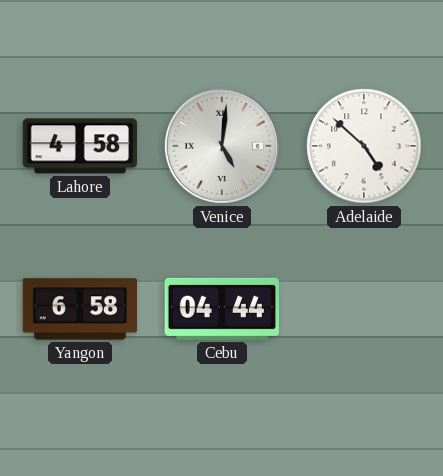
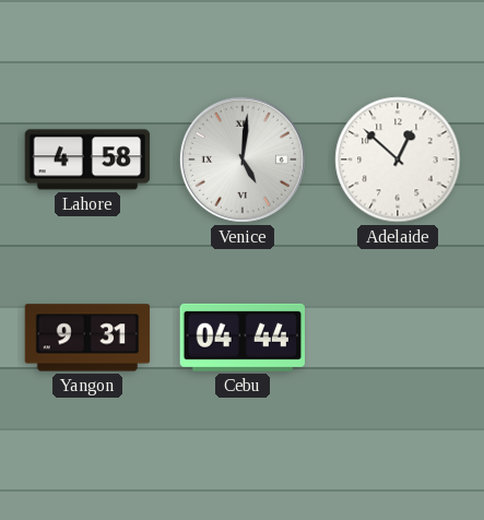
Adelaide: 4:52 -> 12:52 (398, 159)
Yangon: 6:58 -> 9:31 (87, 338)
